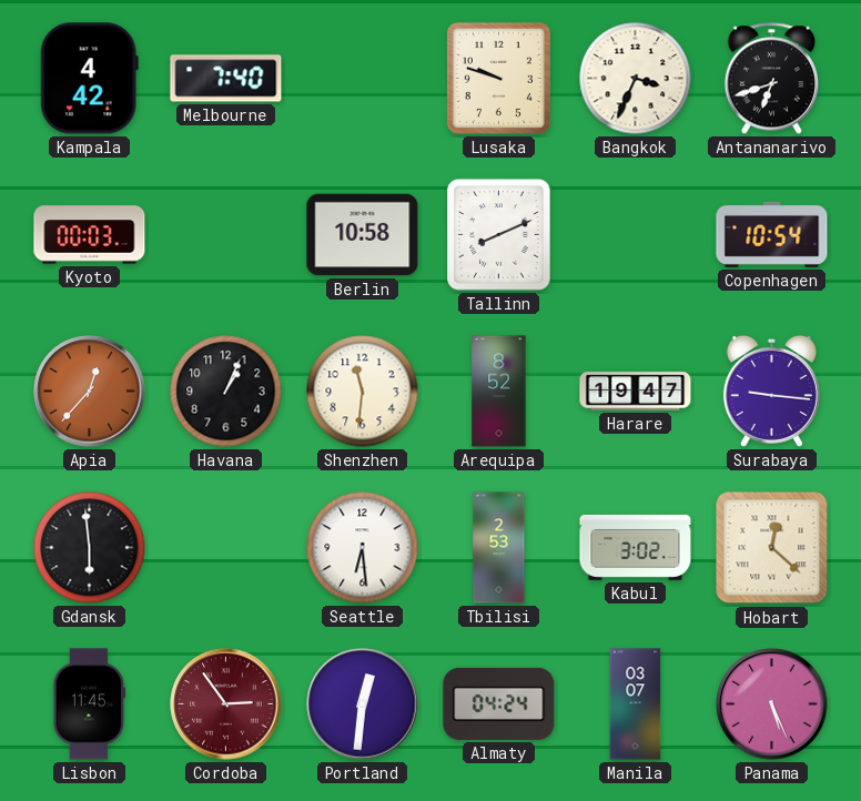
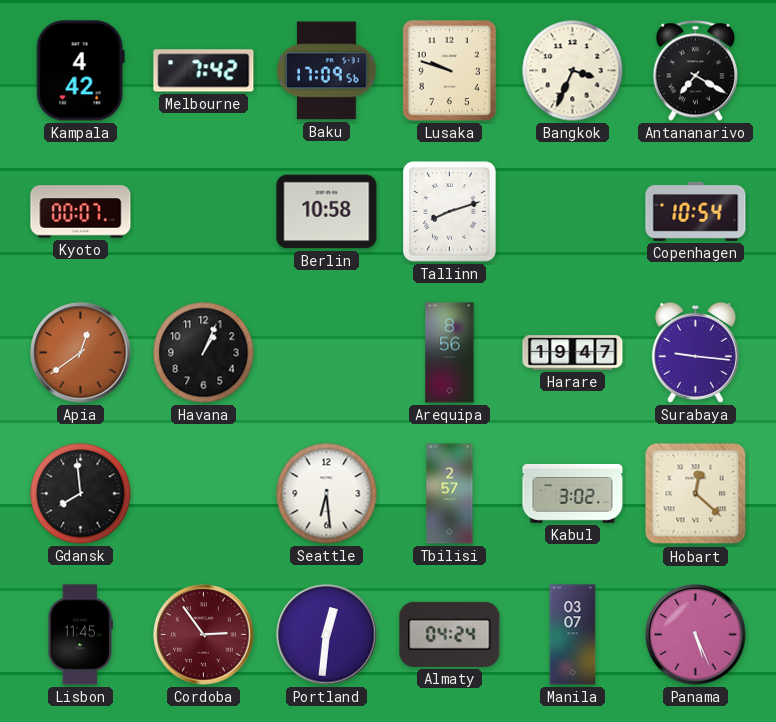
Melbourne: 7:40 -> 7:42 (204, 71)
Baku: none -> 17:09 (327, 71)
Antananarivo: 6:42 -> 7:20 (695, 71)
Kyoto: 00:03 -> 00:07 (81, 212)
Tallinn: 8:11 -> 8:12 (450, 212)
Apia: 12:37 -> 12:39 (81, 353)
Shenzhen: 11:31 -> none (363, 392)
Arequipa: 8:52 -> 8:56 (450, 353)
Gdansk: 5:59 -> 7:59 (81, 494)
Tbilisi: 2:53 -> 2:57 (450, 494)
